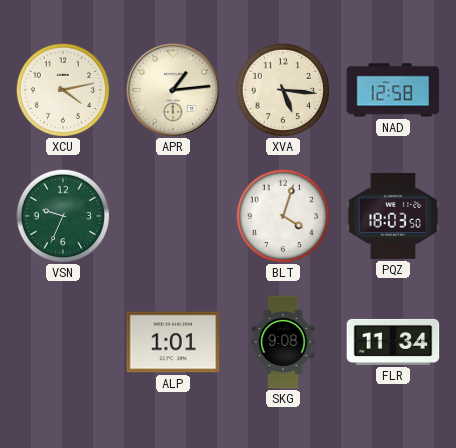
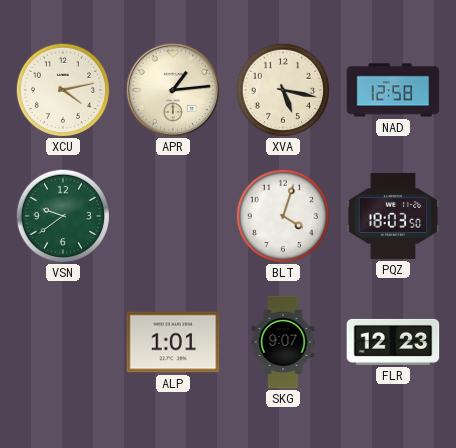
XVA: 5:16 -> 5:17 (282, 89)
VSN: 9:34 -> 9:39 (62, 215)
SKG: 9:08 -> 9:07 (283, 342)
FLR: 11:34 -> 12:23 (393, 342)
